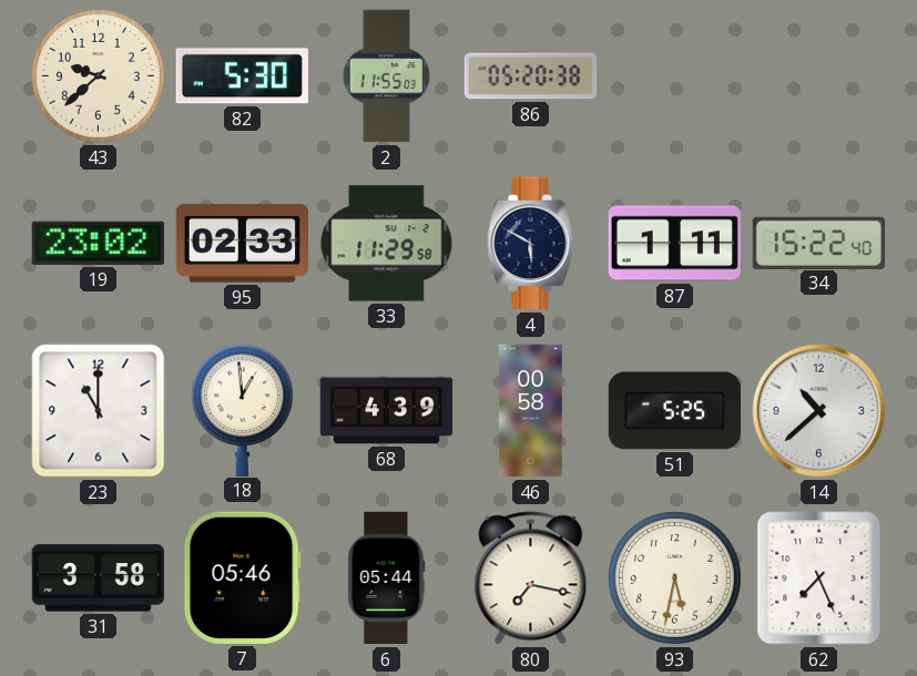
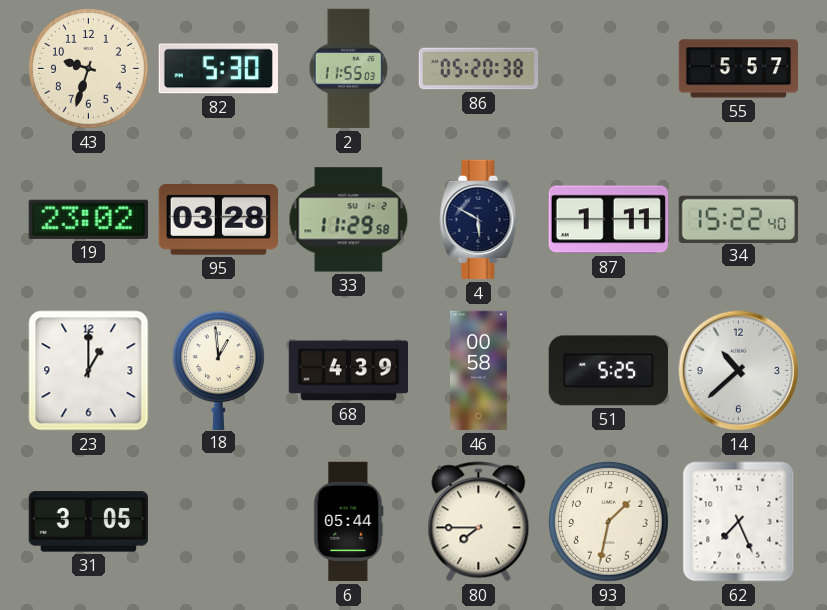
43: 9:38 -> 9:33 (89, 69)
55: none -> 5:57 (739, 69)
95: 02:33 -> 03:28 (218, 220)
23: 11:00 -> 1:00 (89, 371)
31: 3:58 -> 3:05 (88, 522)
7: 05:46 -> none (242, 577)
80: 7:17 -> 7:45 (479, 522)
93: 5:32 -> 1:32 (609, 522)
